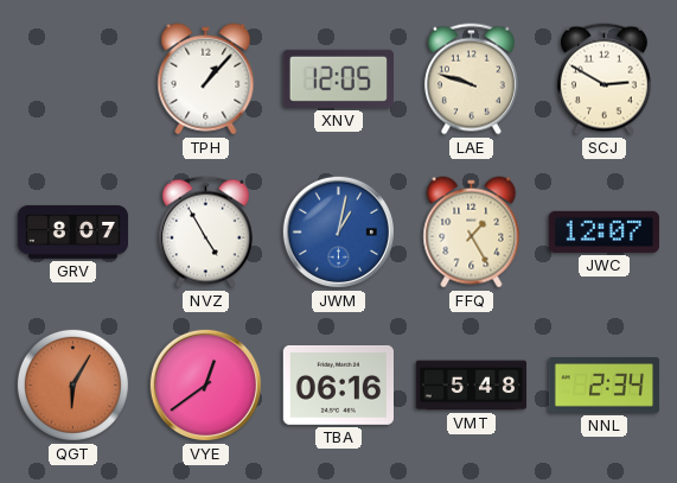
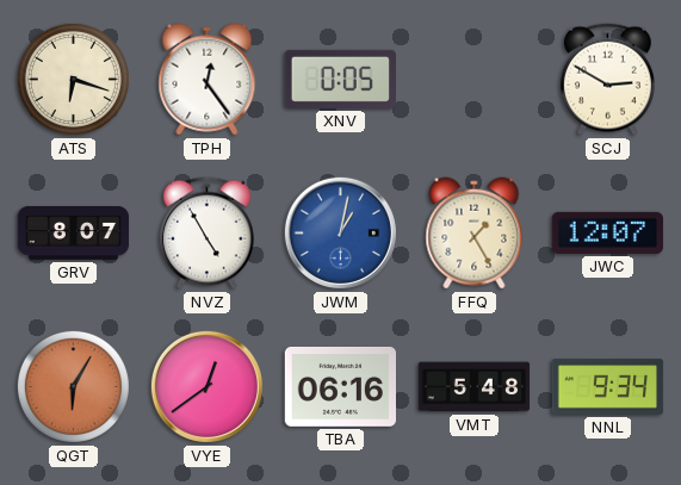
ATS: none -> 6:18 (73, 79)
TPH: 1:07 -> 12:24 (208, 80)
XNV: 12:05 -> 0:05 (340, 79)
LAE: 9:48 -> none (471, 80)
NNL: 2:34 -> 9:34 (608, 387)
